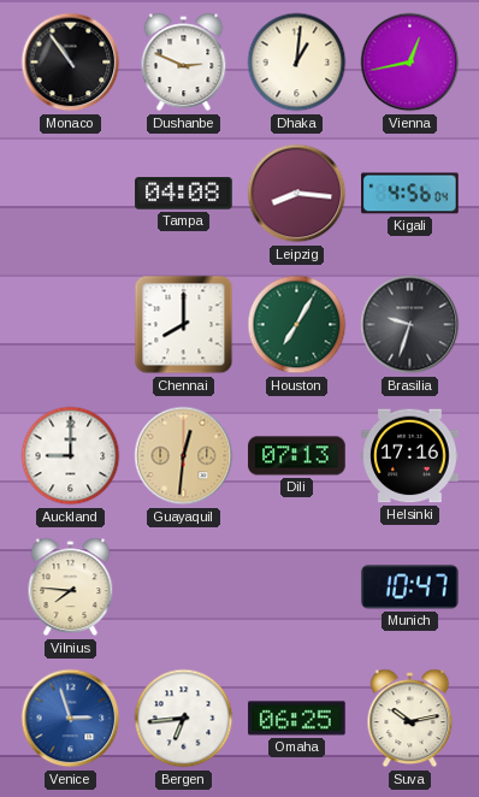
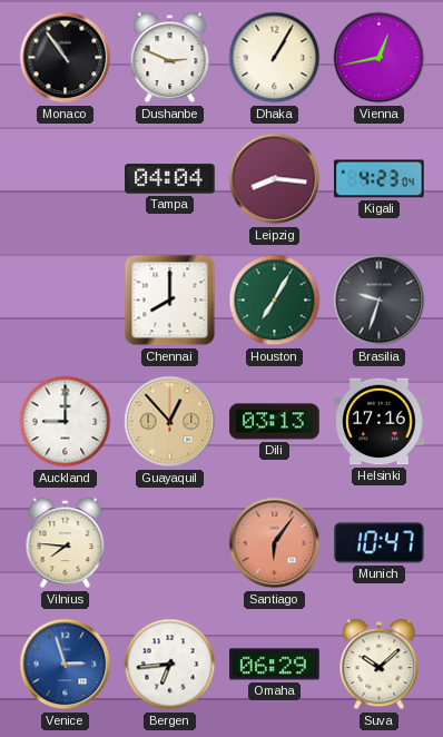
Dhaka: 1:01 -> 1:05 (275, 58)
Tampa: 04:08 -> 04:04 (170, 179)
Kigali: 4:56 -> 4:23 (380, 179)
Guayaquil: 12:31 -> 12:53 (170, 422)
Dili: 07:13 -> 03:13 (275, 422)
Santiago: none -> 6:06 (275, 543)
Omaha: 06:25 -> 06:29 (275, 665)
Suva: 10:13 -> 10:08 (380, 665)
